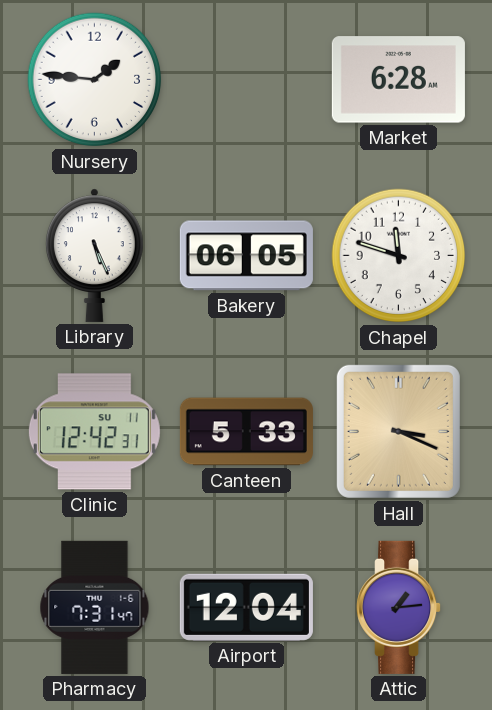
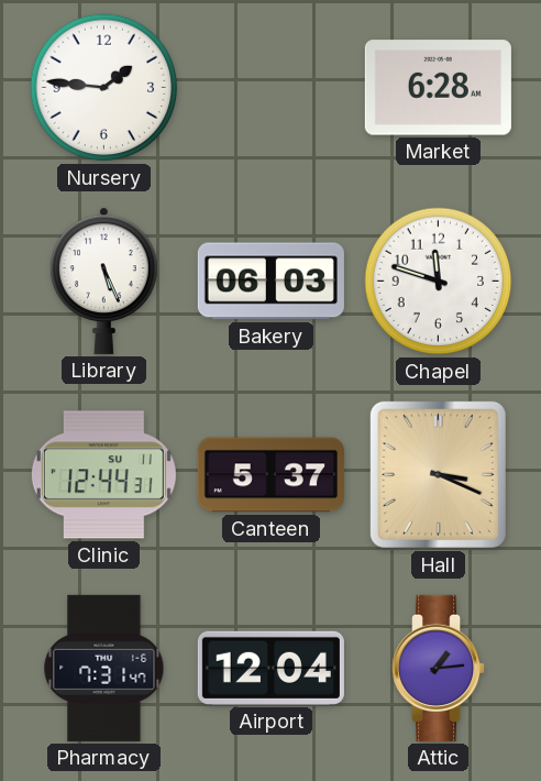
Bakery: 06:05 -> 06:03 (270, 282)
Clinic: 12:42 -> 12:44 (103, 475)
Canteen: 5:33 -> 5:37 (270, 475)
